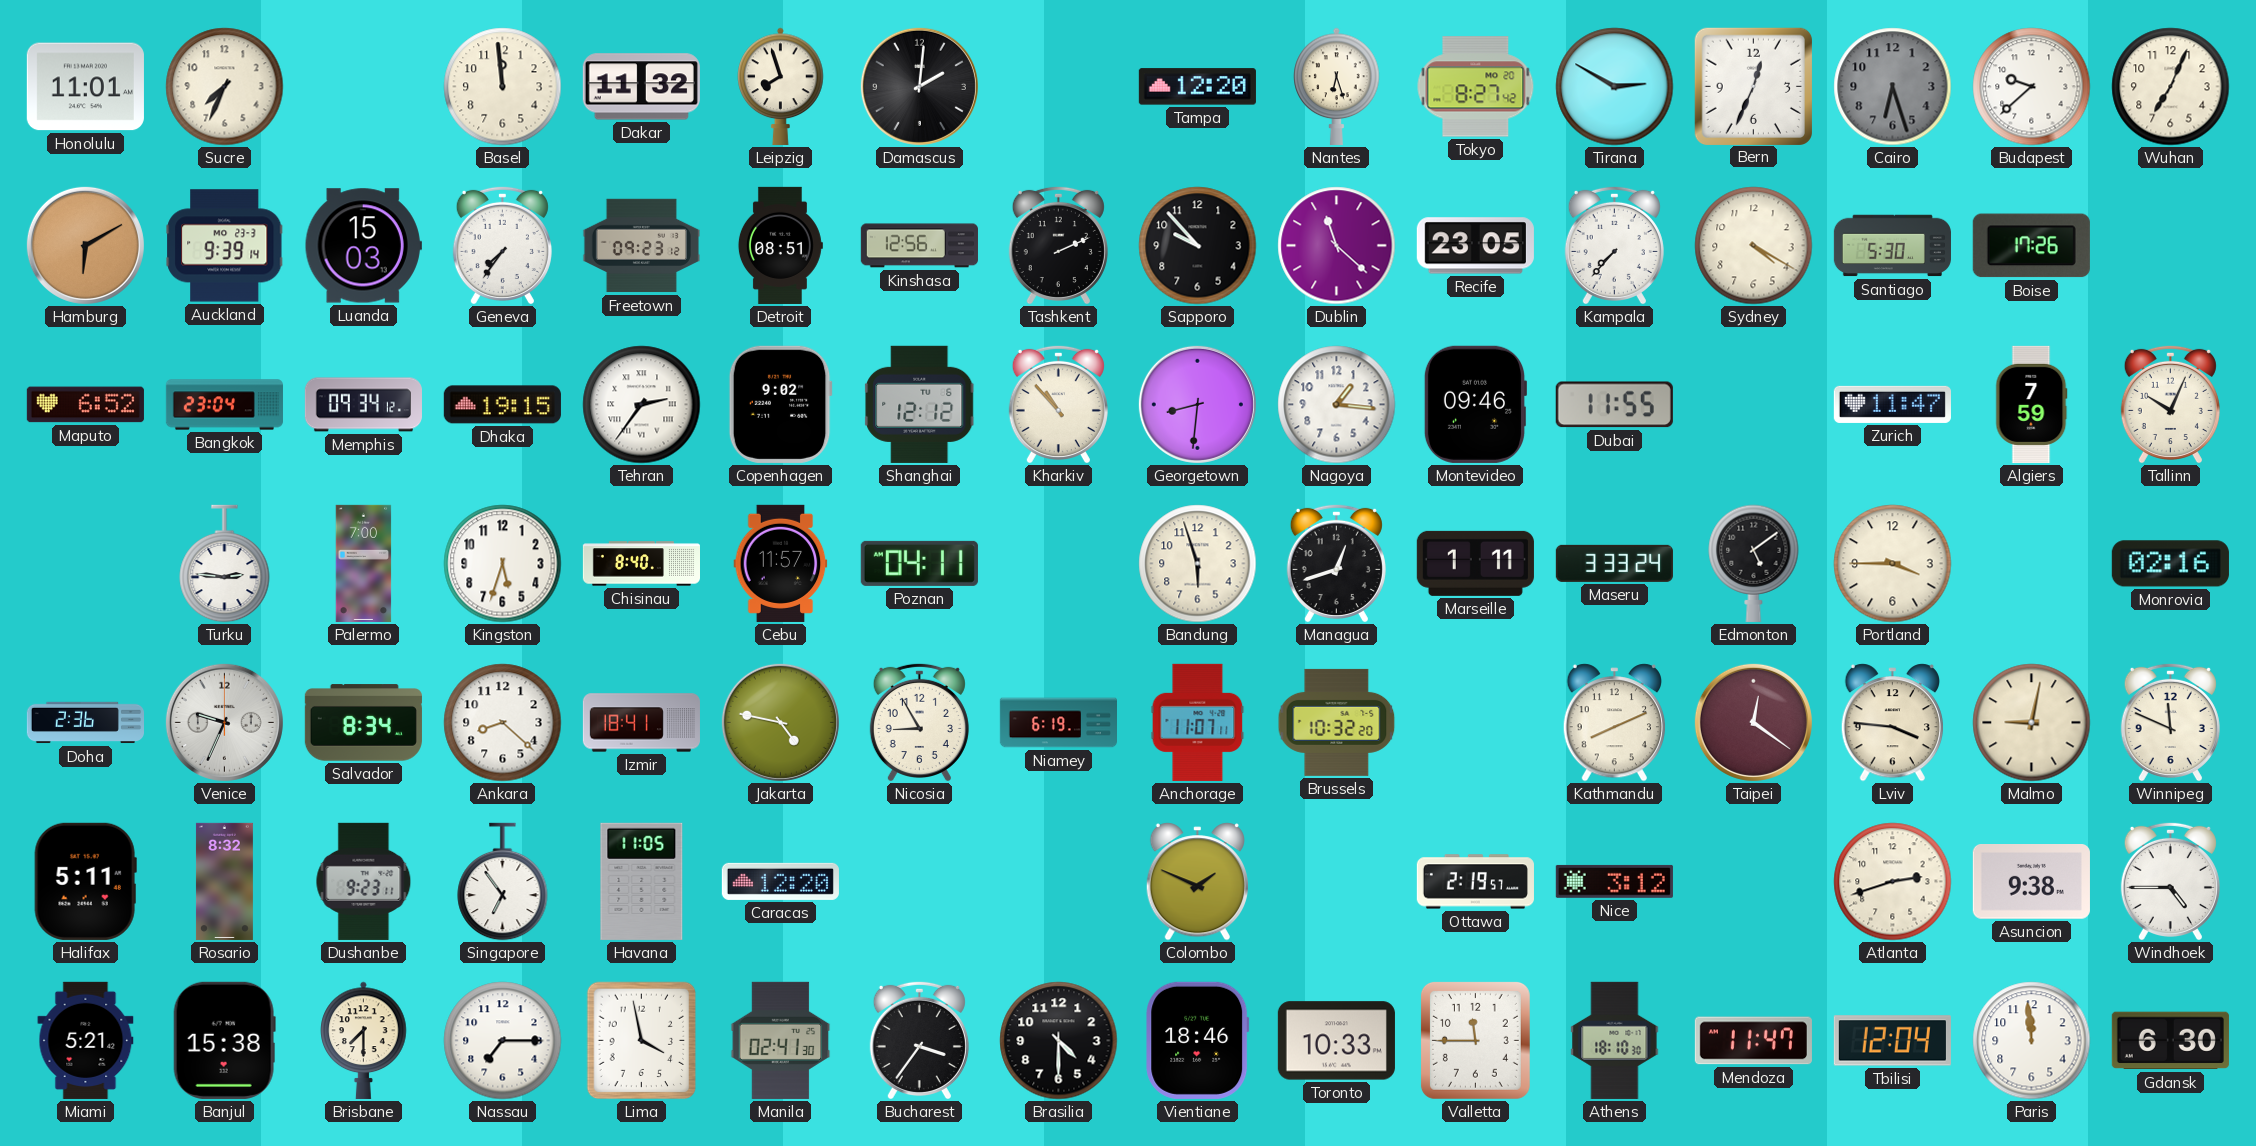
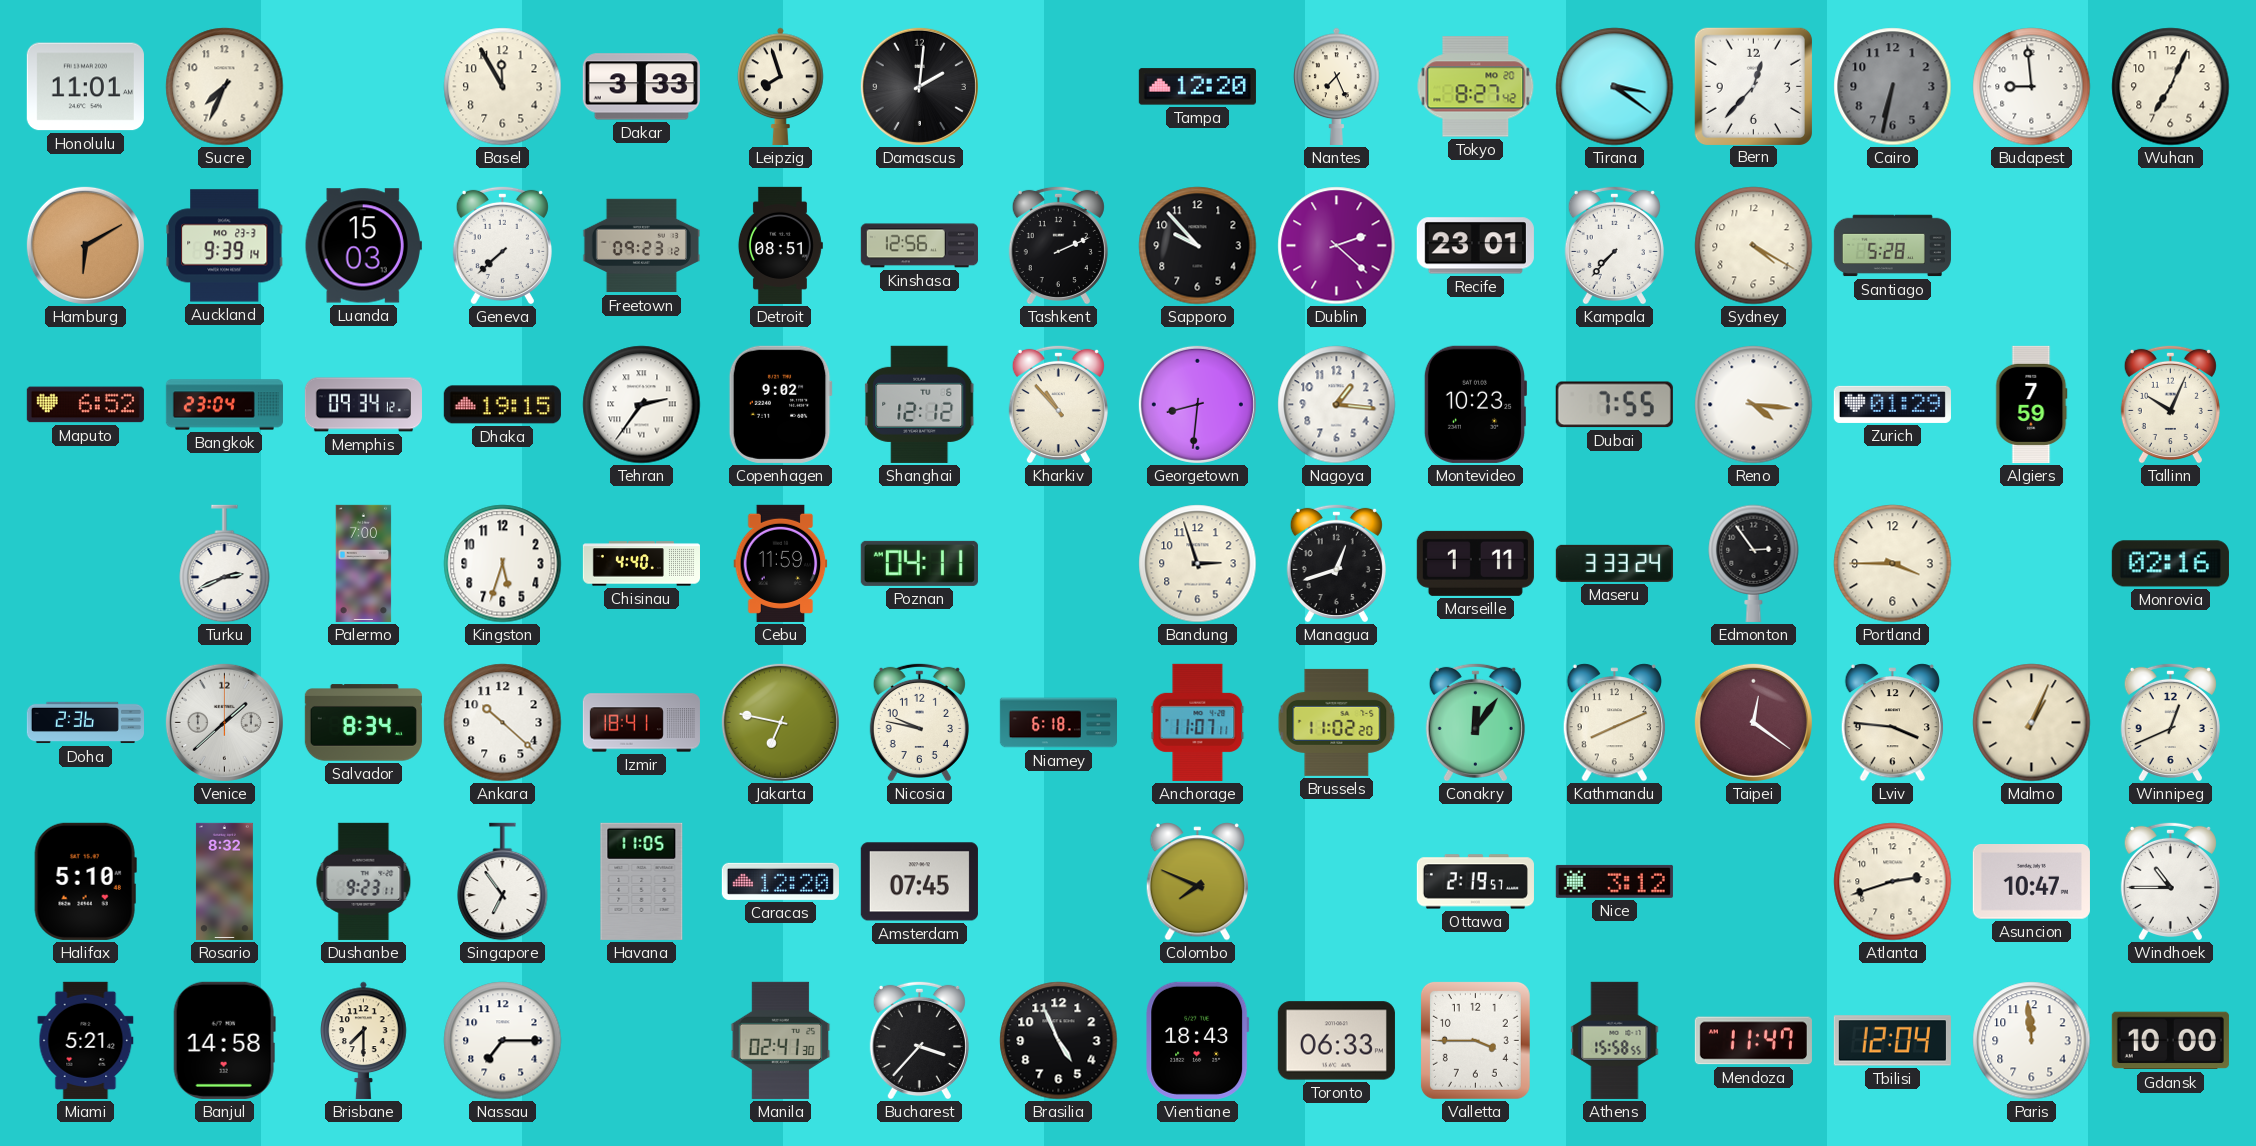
Basel: 11:59 -> 11:55 (503, 87)
Dakar: 11:32 -> 3:33 (641, 87)
Nantes: 6:27 -> 7:26 (1337, 86)
Tirana: 2:50 -> 3:21 (1615, 87)
Bern: 12:34 -> 12:37 (1753, 86)
Cairo: 6:27 -> 6:32 (1893, 87)
Budapest: 9:38 -> 8:59 (2032, 87)
Geneva: 7:36 -> 7:38 (502, 245)
Dublin: 11:22 -> 2:22 (1337, 246)
Recife: 23:05 -> 23:01 (1475, 246)
Santiago: 5:30 -> 5:28 (1892, 246)
Boise: 17:26 -> none (2031, 246)
Montevideo: 09:46 -> 10:23 (1474, 404)
Dubai: 11:55 -> 7:55 (1614, 405)
Reno: none -> 4:16 (1754, 405)
Zurich: 11:47 -> 01:29 (1892, 404)
Turku: 2:46 -> 2:41 (225, 564)
Chisinau: 8:40 -> 4:40 (641, 564)
Cebu: 11:57 -> 11:59 (781, 563)
Bandung: 5:57 -> 2:57 (1198, 564)
Edmonton: 5:09 -> 2:54 (1754, 563)
Venice: 9:34 -> 1:38 (224, 722)
Ankara: 8:22 -> 10:22 (503, 723)
Jakarta: 4:47 -> 6:47 (780, 722)
Nicosia: 8:55 -> 9:47 (919, 722)
Niamey: 6:19 -> 6:18 (1058, 723)
Brussels: 10:32 -> 11:02 (1337, 722)
Conakry: none -> 12:06 (1475, 722)
Malmo: 9:02 -> 1:04 (2032, 723)
Winnipeg: 11:49 -> 12:41 (2170, 722)
Halifax: 5:11 -> 5:10 (85, 881)
Amsterdam: none -> 07:45 (919, 882)
Colombo: 1:49 -> 7:49 (1197, 882)
Asuncion: 9:38 -> 10:47 (2031, 882)
Windhoek: 4:45 -> 10:45 (2170, 881)
Banjul: 15:38 -> 14:58 (224, 1040)
Lima: 3:58 -> none (642, 1041)
Bucharest: 3:36 -> 3:37 (919, 1040)
Brasilia: 4:30 -> 4:56 (1059, 1041)
Vientiane: 18:46 -> 18:43 (1198, 1040)
Toronto: 10:33 -> 06:33 (1336, 1041)
Valletta: 11:45 -> 3:45 (1475, 1040)
Athens: 18:10 -> 15:58 (1615, 1040)
Gdansk: 6:30 -> 10:00 (2170, 1041)
